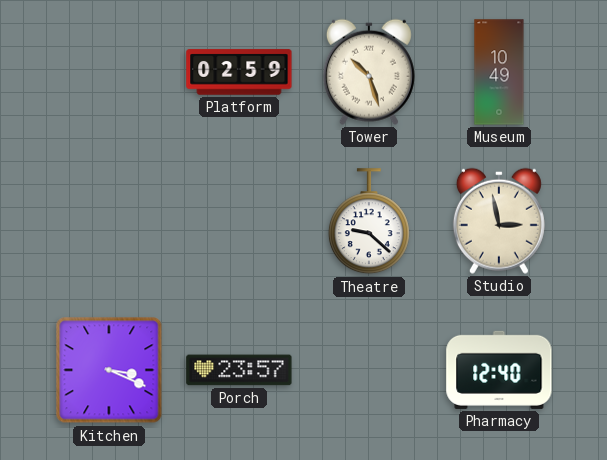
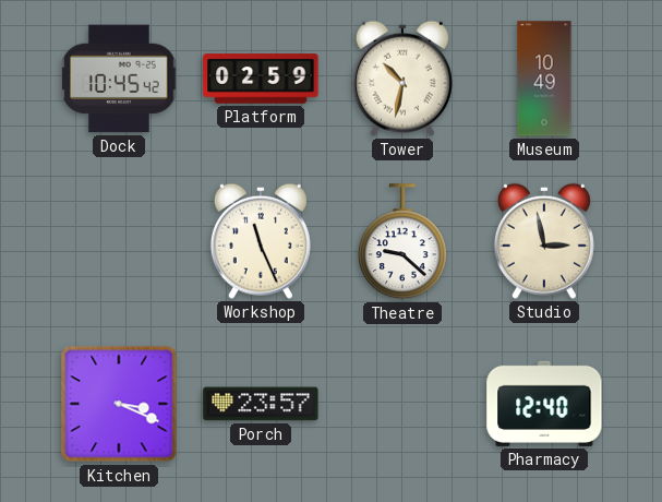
Dock: none -> 10:45 (119, 79)
Tower: 10:27 -> 10:32 (402, 79)
Workshop: none -> 11:26 (261, 241)
